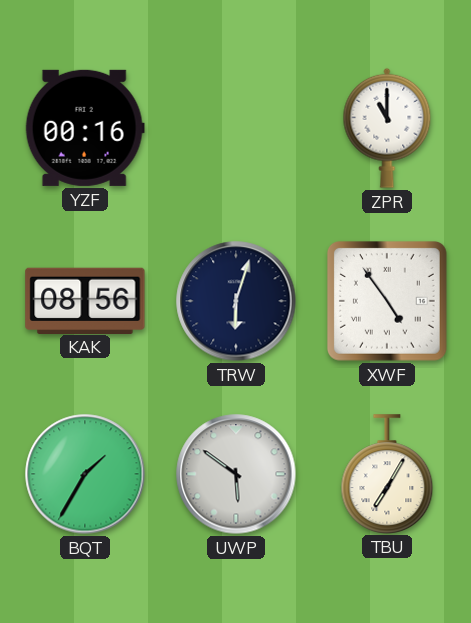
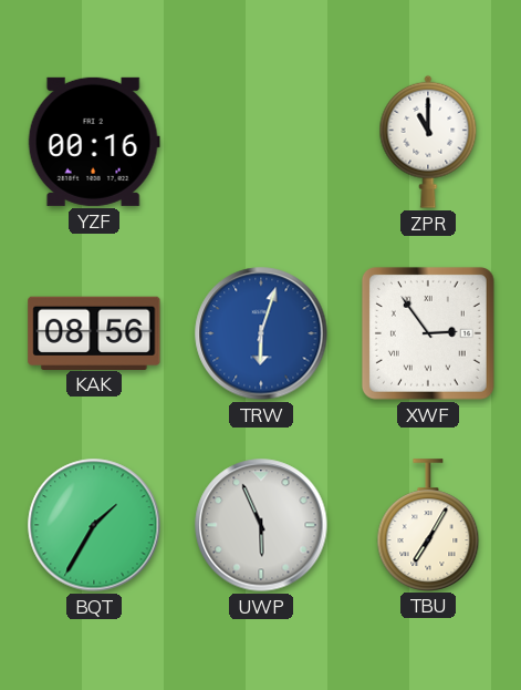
TRW dial: navy -> blue (261, 333)
XWF: 4:54 -> 2:54 (428, 333)
UWP: 5:51 -> 5:56 (261, 525)
